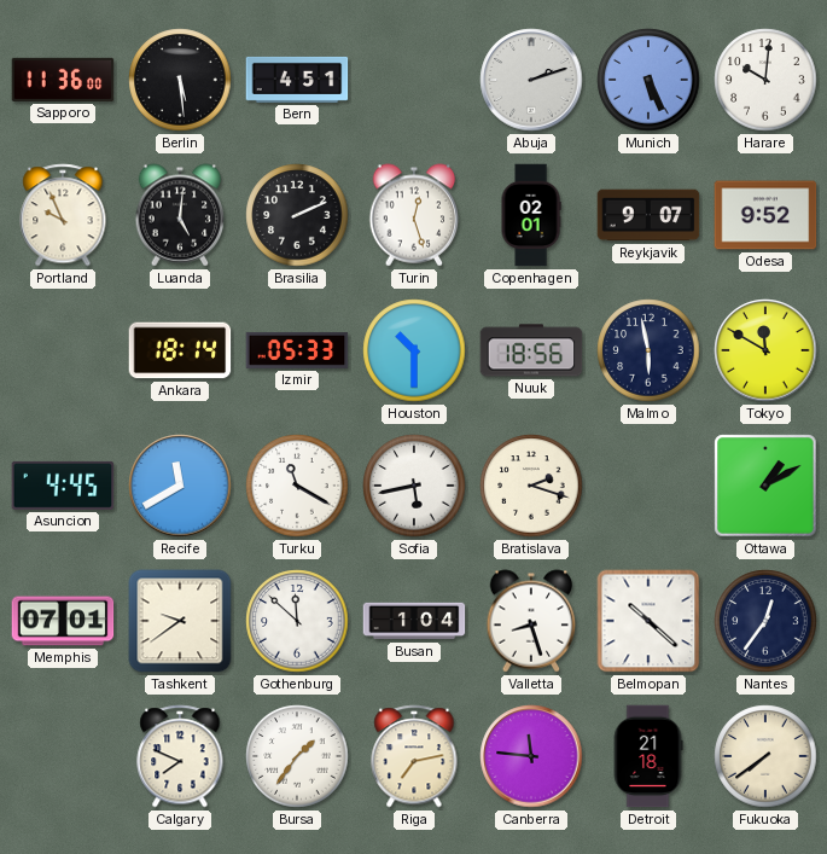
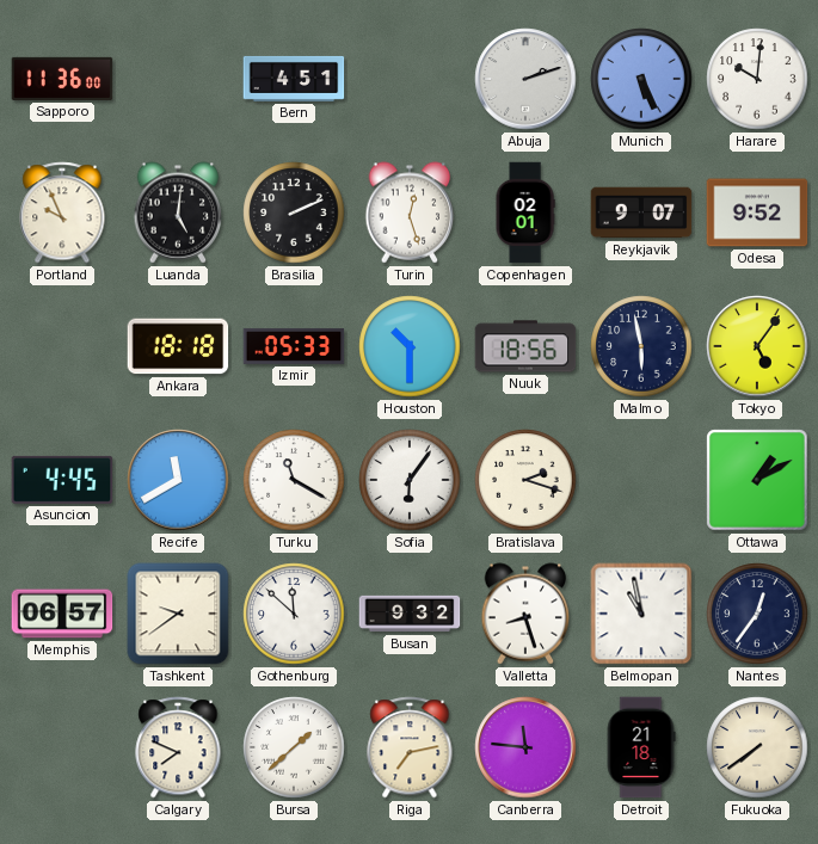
Berlin: 5:29 -> none (180, 80)
Ankara: 18:14 -> 18:18 (178, 346)
Tokyo: 11:50 -> 5:06 (757, 346)
Sofia: 5:43 -> 6:06 (410, 480)
Memphis: 07:01 -> 06:57 (62, 614)
Busan: 1:04 -> 9:32 (410, 614)
Belmopan: 10:22 -> 10:58 (641, 614)
Bursa: 1:36 -> 1:38 (294, 747)
